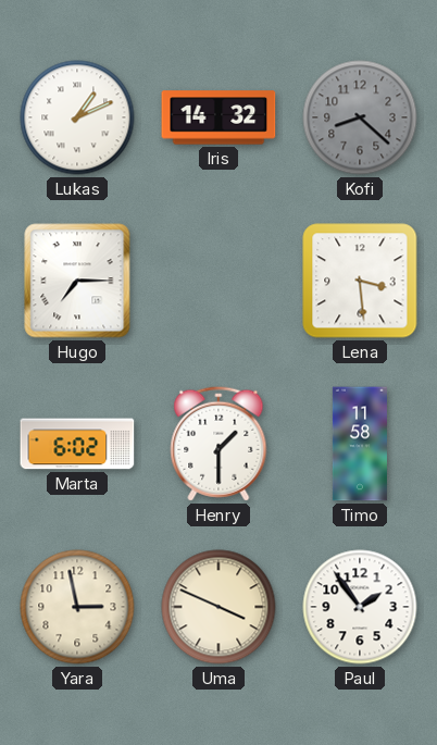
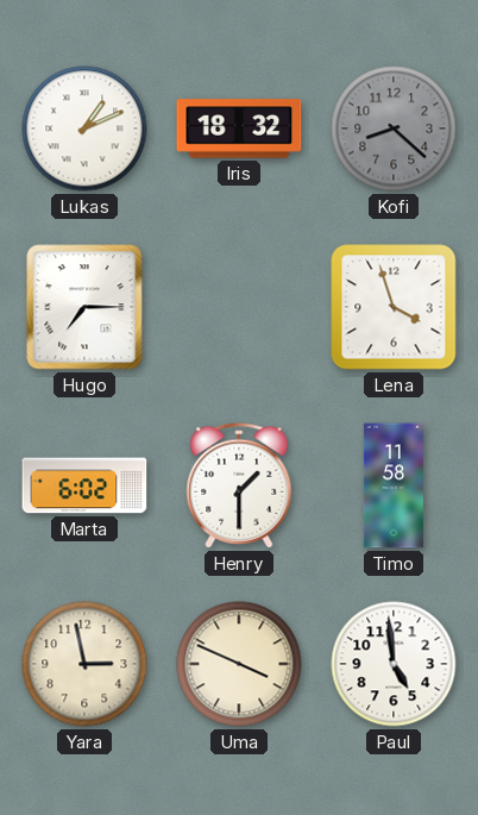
Iris: 14:32 -> 18:32 (239, 128)
Lena: 3:29 -> 3:57 (394, 307)
Paul: 1:54 -> 4:59 (394, 664)
